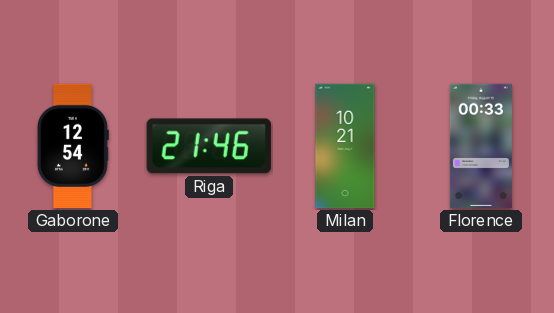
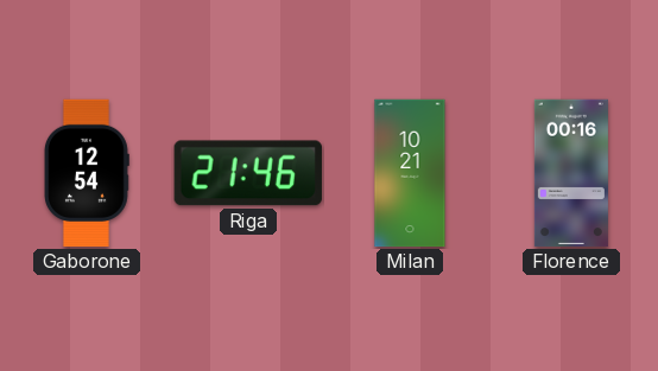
Florence: 00:33 -> 00:16 (571, 173)
